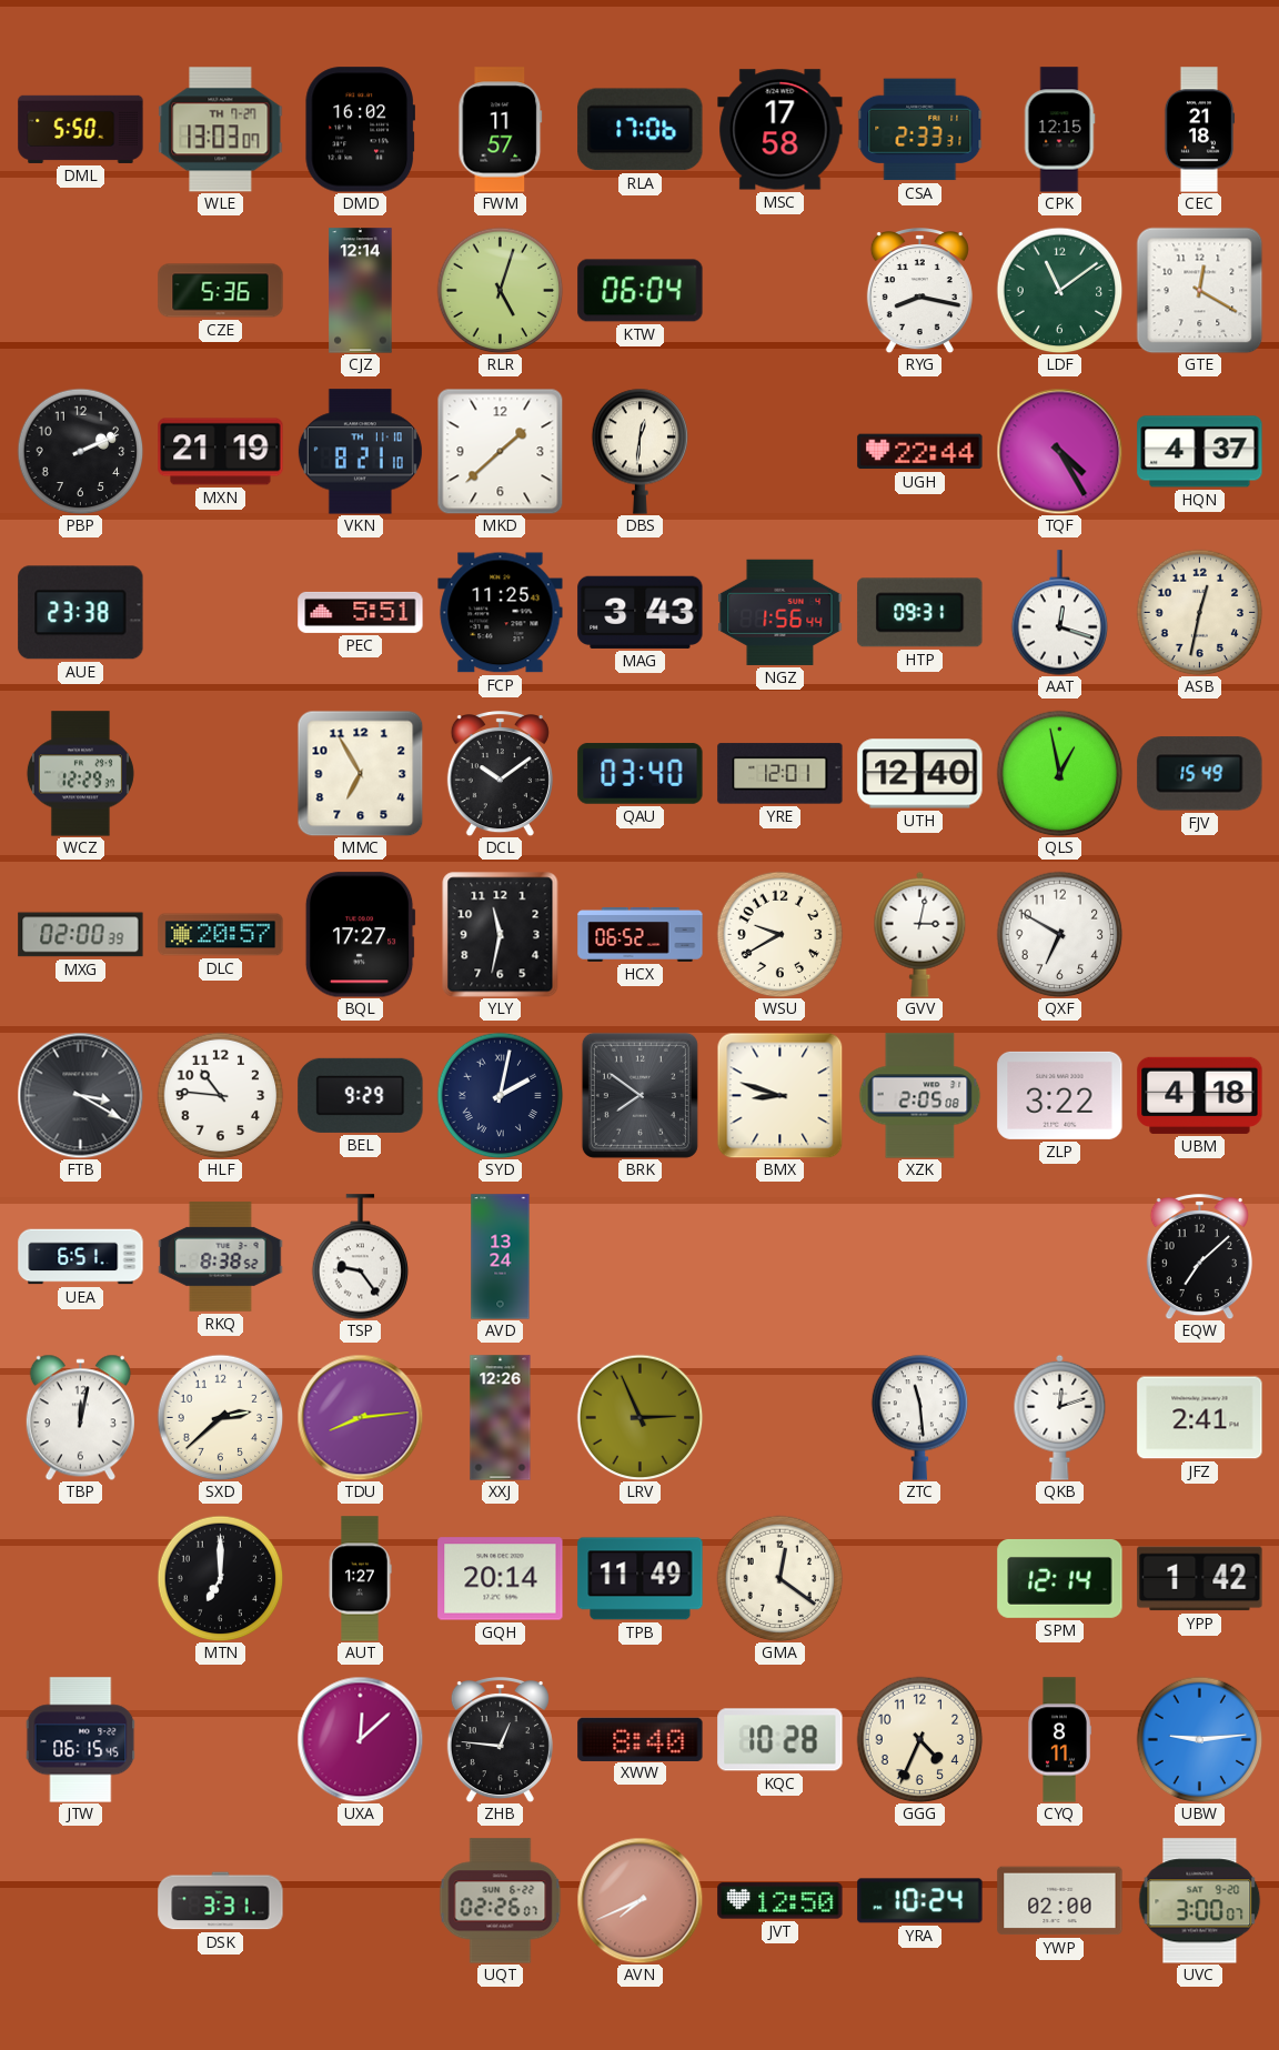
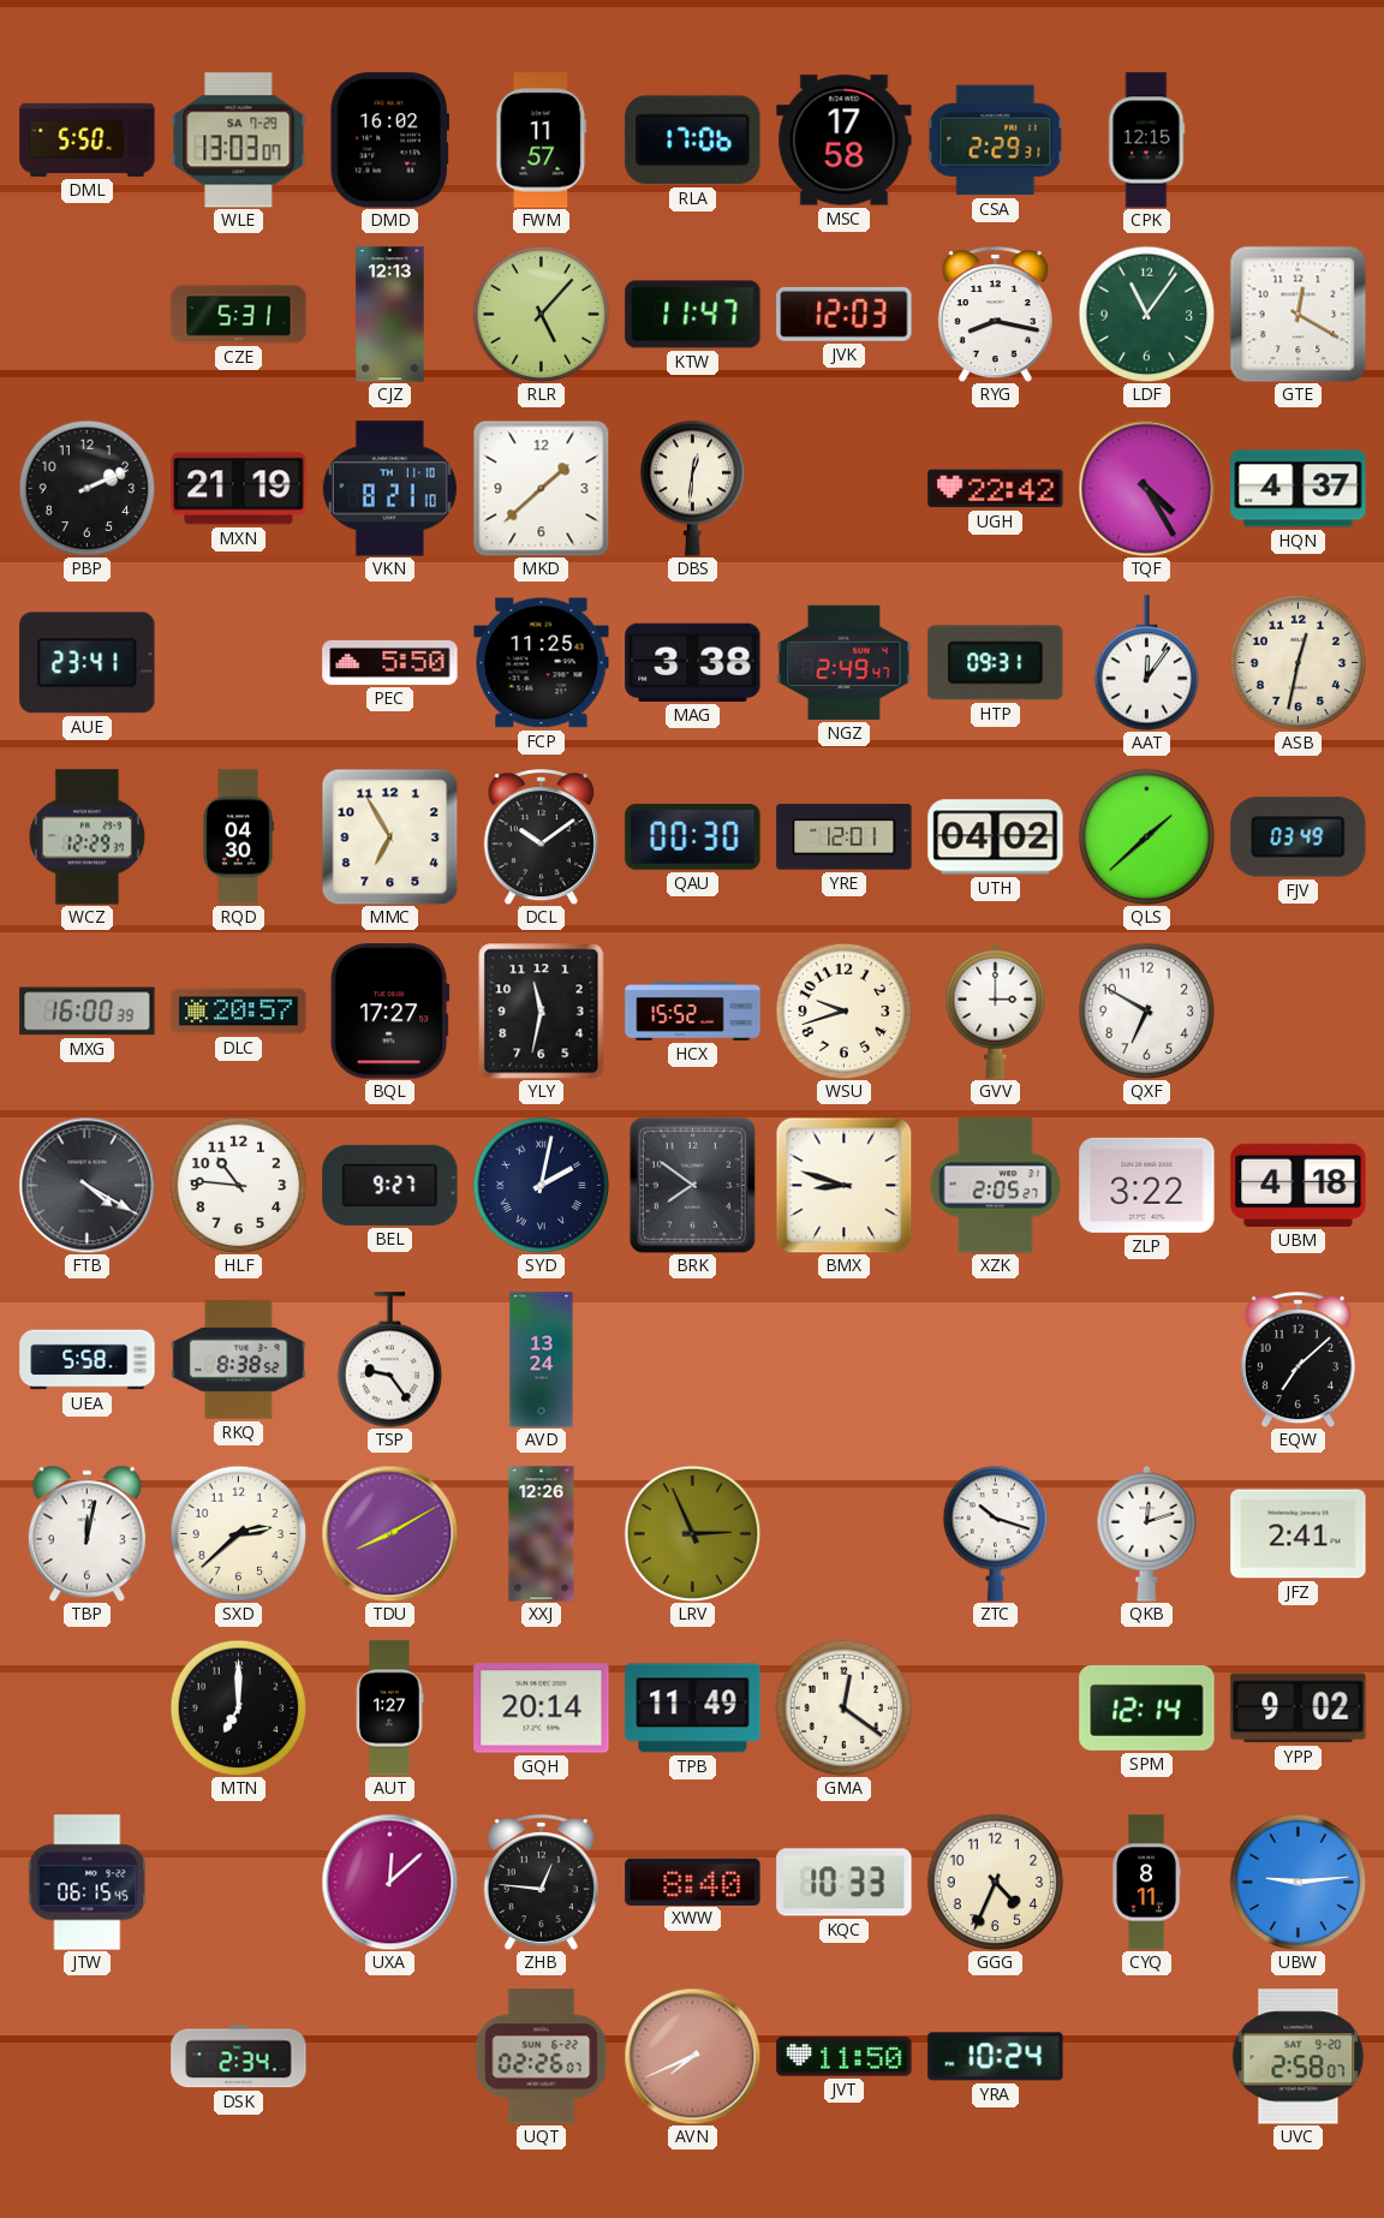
WLE date: TH 7-27 -> SA 7-29 (239, 141)
CSA: 2:33 -> 2:29 (995, 141)
CEC: 21:18 -> none (1199, 130)
CZE: 5:36 -> 5:31 (239, 315)
CJZ: 12:14 -> 12:13 (390, 315)
RLR: 5:03 -> 5:07 (541, 314)
KTW: 06:04 -> 11:47 (693, 315)
JVK: none -> 12:03 (845, 314)
LDF: 11:09 -> 11:06 (1146, 314)
UGH: 22:44 -> 22:42 (996, 489)
AUE: 23:38 -> 23:41 (88, 663)
PEC: 5:51 -> 5:50 (390, 662)
MAG: 3:43 -> 3:38 (693, 662)
NGZ: 1:56 -> 2:49 (845, 662)
AAT: 12:18 -> 12:06 (1147, 663)
RQD: none -> 04:30 (238, 837)
QAU: 03:40 -> 00:30 (693, 837)
UTH: 12:40 -> 04:02 (996, 837)
QLS: 12:58 -> 1:38 (1146, 836)
FJV: 15:49 -> 03:49 (1299, 837)
MXG: 02:00 -> 16:00 (88, 1012)
HCX: 06:52 -> 15:52 (693, 1012)
WSU: 9:40 -> 9:42 (843, 1010)
GVV: 3:02 -> 3:00 (996, 1010)
FTB: 3:20 -> 4:20 (86, 1185)
BEL: 9:29 -> 9:27 (390, 1185)
XZK: 2:05:08 -> 2:05:27 (996, 1186)
UEA: 6:51 -> 5:58 (88, 1360)
TDU: 8:14 -> 8:10 (389, 1533)
ZTC: 11:29 -> 10:18 (996, 1533)
YPP: 1:42 -> 9:02 (1299, 1709)
KQC: 10:28 -> 10:33 (845, 1883)
DSK: 3:31 -> 2:34 (239, 2057)
JVT: 12:50 -> 11:50 (845, 2057)
YWP: 02:00 -> none (1060, 1901)
UVC: 3:00 -> 2:58 (1299, 2057)
